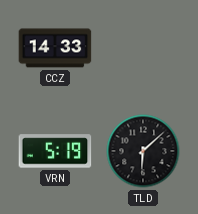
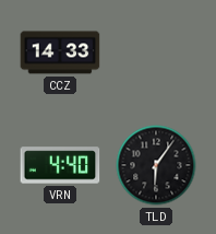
VRN: 5:19 -> 4:40 (60, 165)
TLD: 6:08 -> 6:06 (156, 165)
